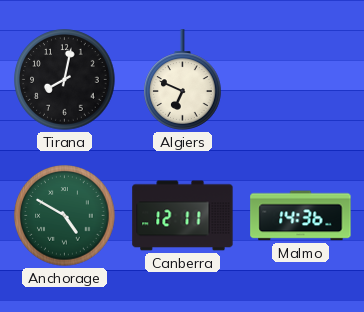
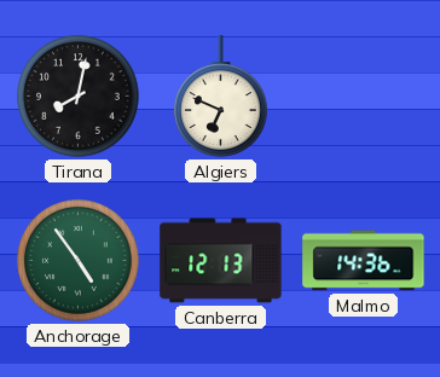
Anchorage: 4:50 -> 4:54 (79, 261)
Canberra: 12:11 -> 12:13 (221, 261)
